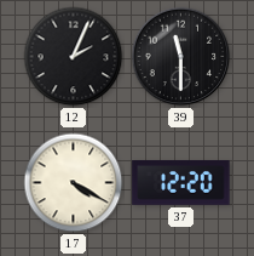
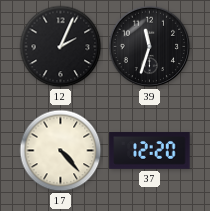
39: 11:30 -> 11:33 (150, 47)
17: 4:20 -> 4:23 (61, 151)
